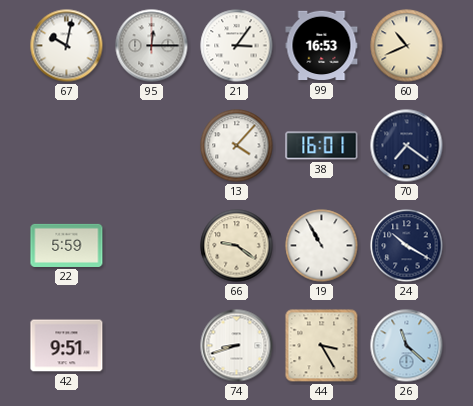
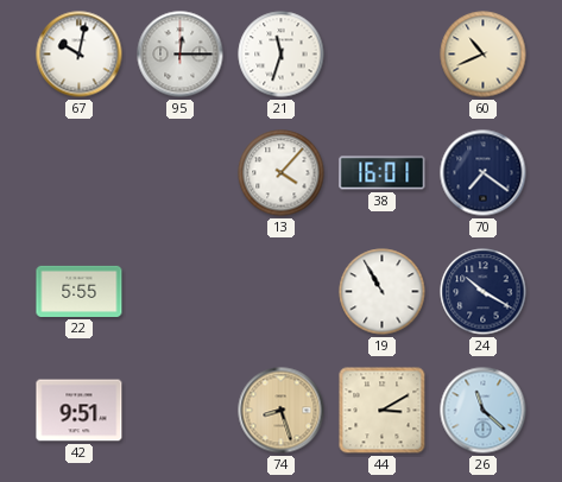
21: 3:06 -> 11:33 (282, 55)
99: 16:53 -> none (322, 46)
22: 5:59 -> 5:55 (80, 291)
66: 9:21 -> none (237, 246)
74: 8:42 -> 8:27 (282, 411)
74 dial: white -> champagne (282, 411)
44: 3:25 -> 3:10 (383, 411)
